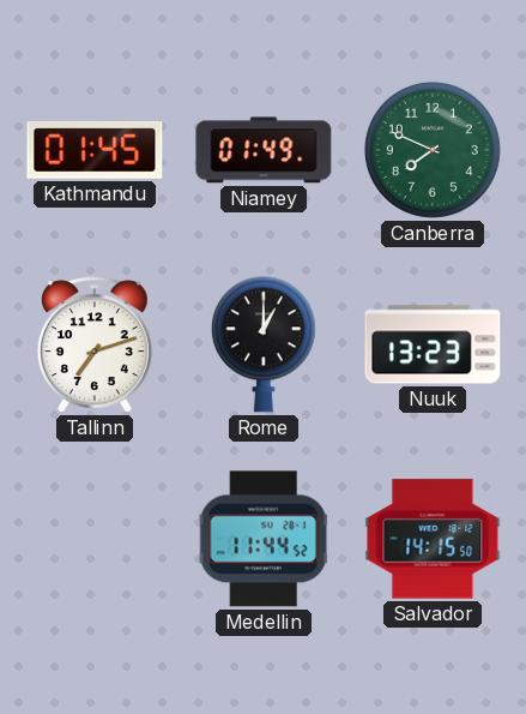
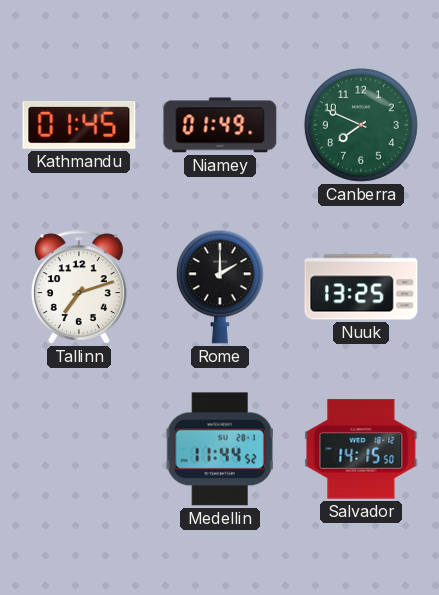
Rome: 1:00 -> 2:00 (220, 287)
Nuuk: 13:23 -> 13:25 (361, 287)
